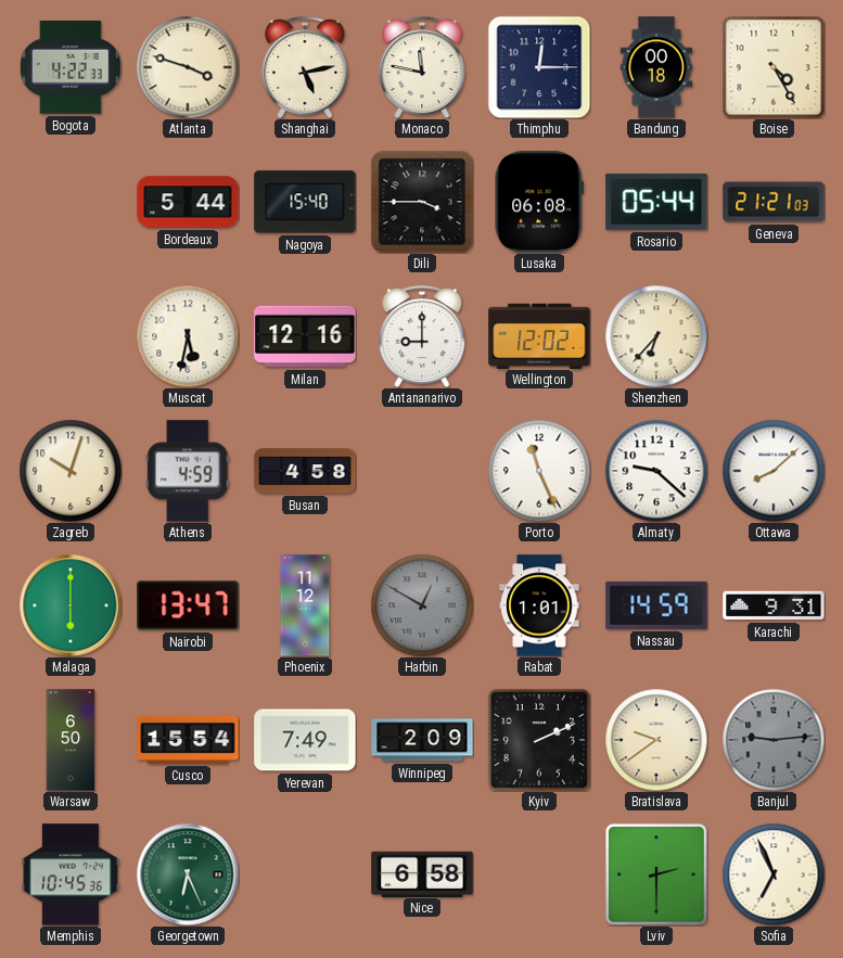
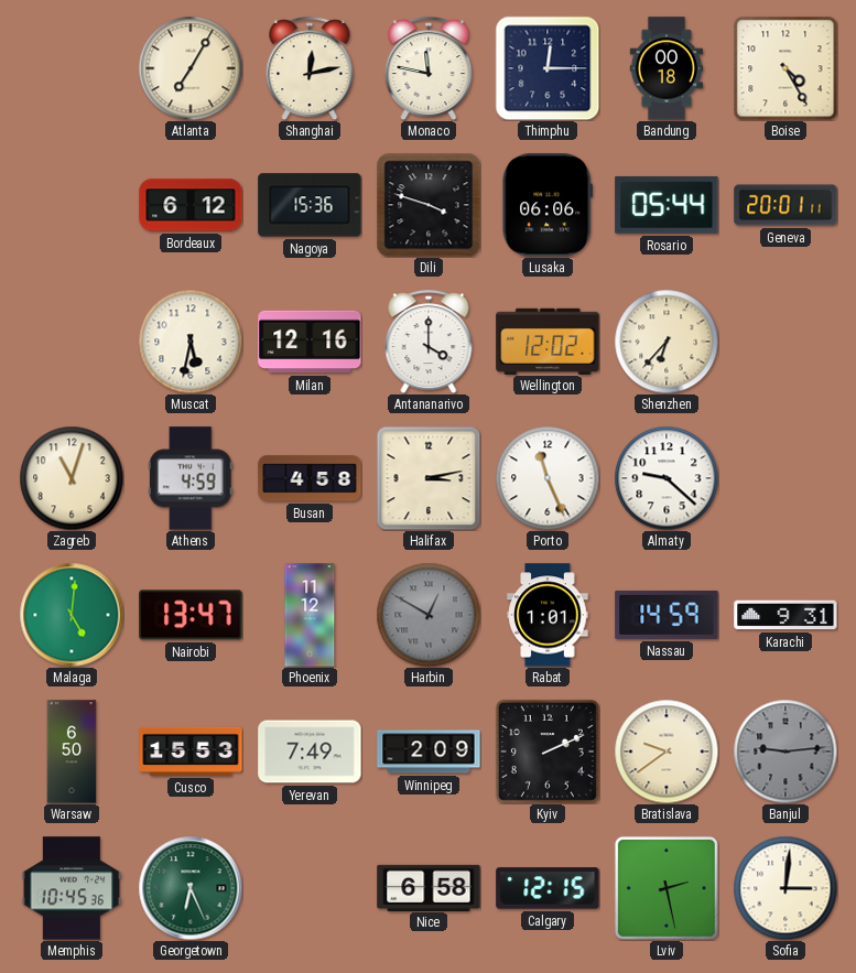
Bogota: 4:22 -> none (71, 68)
Atlanta: 3:48 -> 7:05 (191, 68)
Shanghai: 5:13 -> 12:13 (310, 68)
Bordeaux: 5:44 -> 6:12 (191, 205)
Nagoya: 15:40 -> 15:36 (310, 205)
Dili: 3:45 -> 3:48 (429, 205)
Lusaka: 06:08 -> 06:06 (546, 205)
Geneva: 21:21 -> 20:01 (785, 205)
Antananarivo: 9:00 -> 4:00 (429, 342)
Zagreb: 10:03 -> 11:03 (72, 478)
Halifax: none -> 3:13 (429, 478)
Ottawa: 8:08 -> none (774, 471)
Malaga: 6:00 -> 5:01 (72, 615)
Cusco: 15:54 -> 15:53 (191, 752)
Calgary: none -> 12:15 (548, 888)
Lviv: 2:30 -> 2:28 (667, 888)
Sofia: 6:56 -> 3:01 (785, 888)
